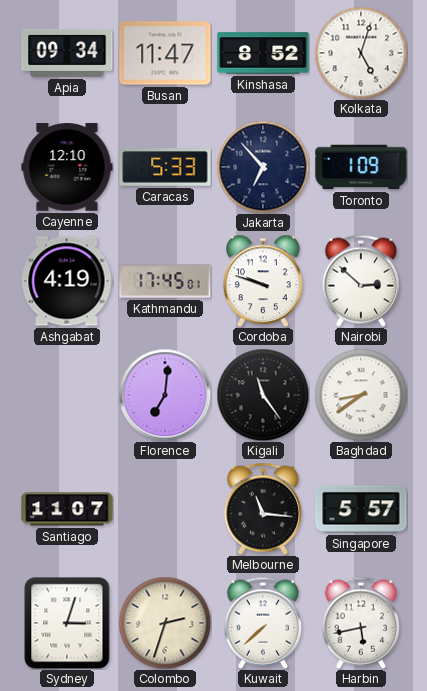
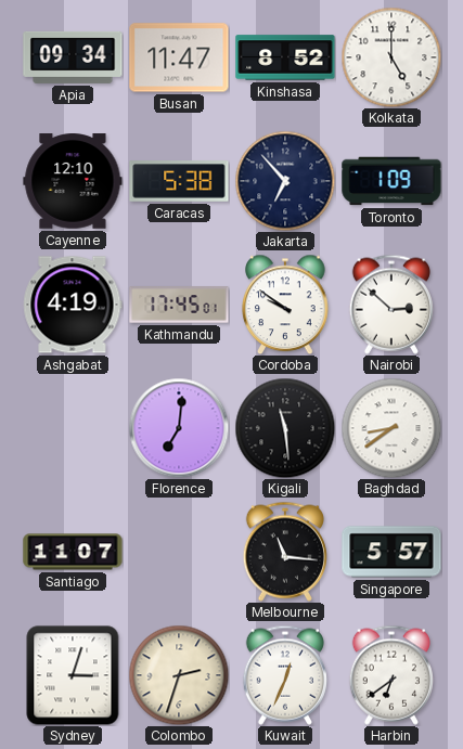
Kolkata: 5:03 -> 5:00 (391, 57)
Caracas: 5:33 -> 5:38 (179, 181)
Cordoba: 9:48 -> 9:51 (285, 305)
Kigali: 11:24 -> 11:29 (285, 428)
Kuwait: 7:38 -> 12:34 (285, 675)
Harbin: 5:43 -> 6:39 (391, 675)
